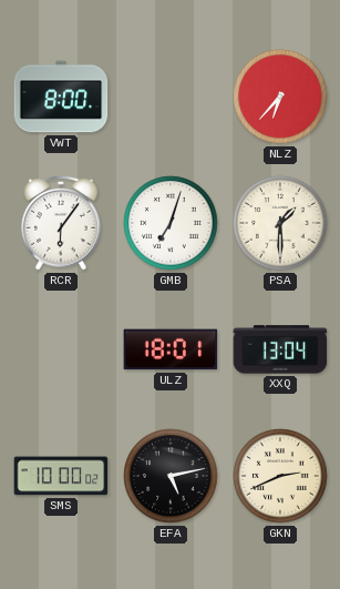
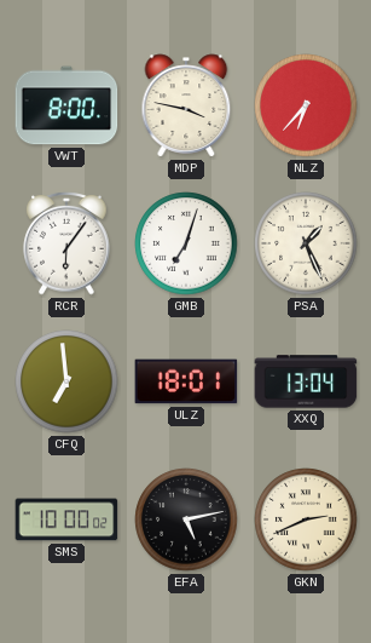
MDP: none -> 3:47 (186, 105)
PSA: 1:30 -> 1:26 (306, 243)
CFQ: none -> 6:59 (66, 381)
